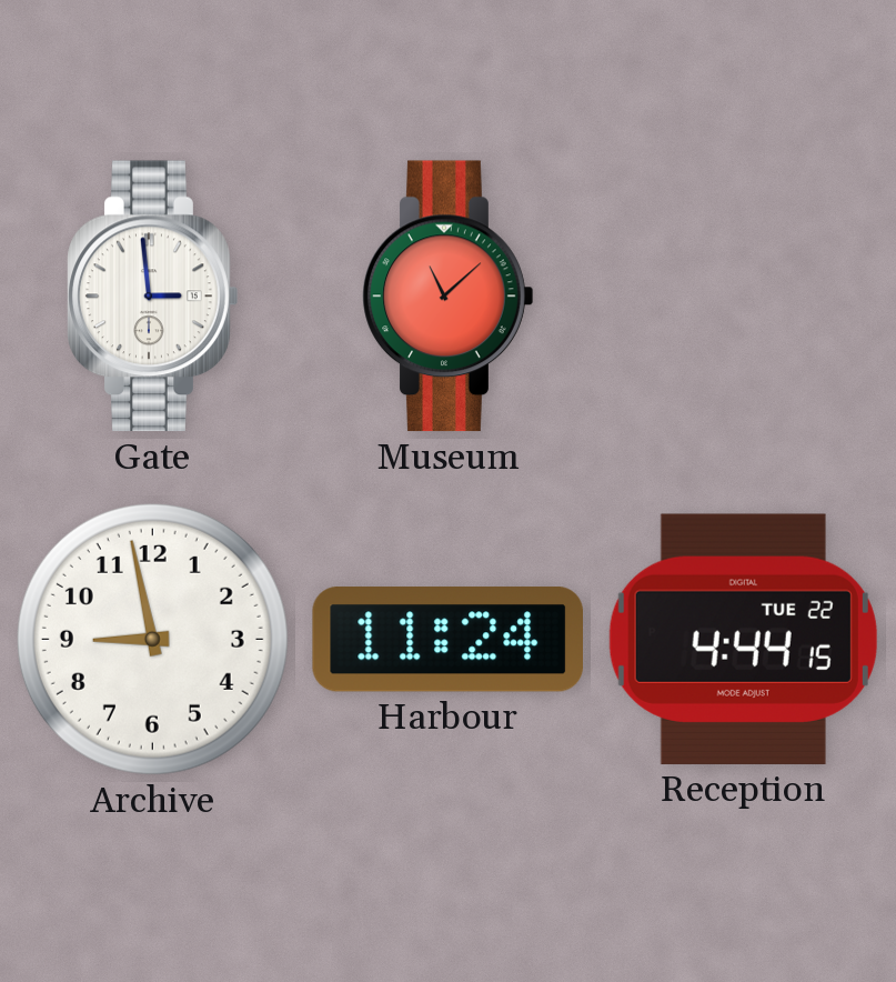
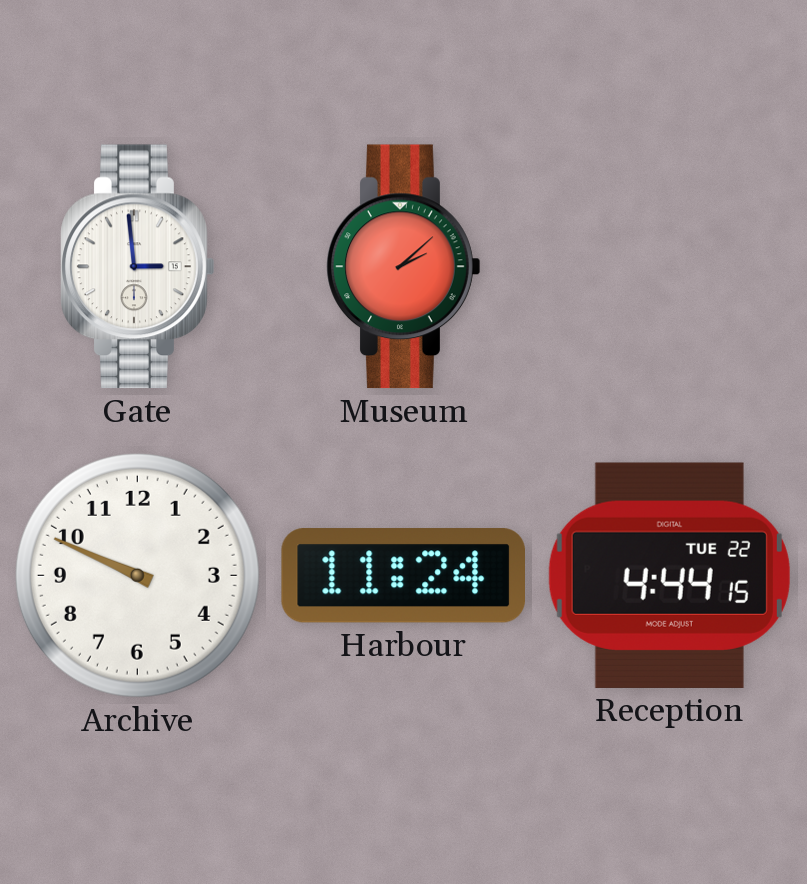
Museum: 11:08 -> 2:08 (404, 267)
Archive: 8:58 -> 9:49 (137, 575)
